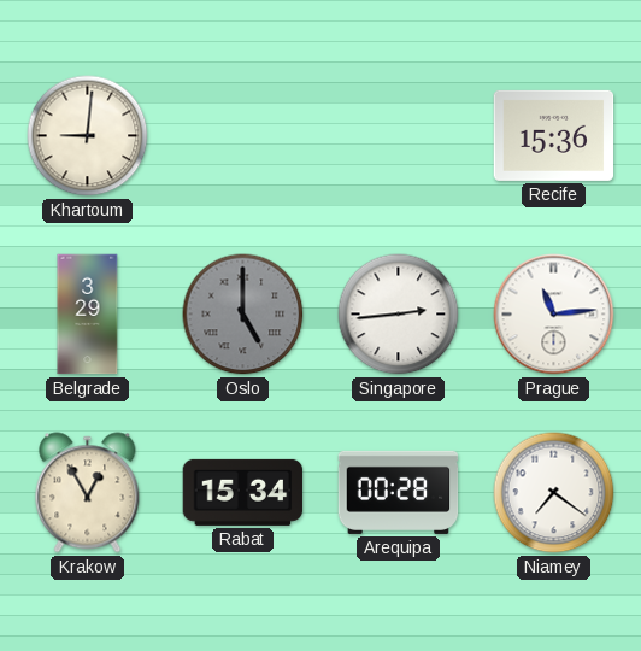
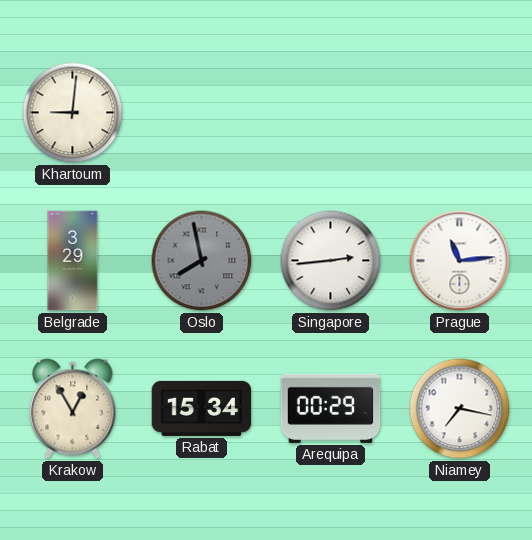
Recife: 15:36 -> none (554, 135)
Oslo: 5:00 -> 7:58 (202, 261)
Arequipa: 00:28 -> 00:29 (331, 408)
Niamey: 7:21 -> 7:17 (460, 409)
